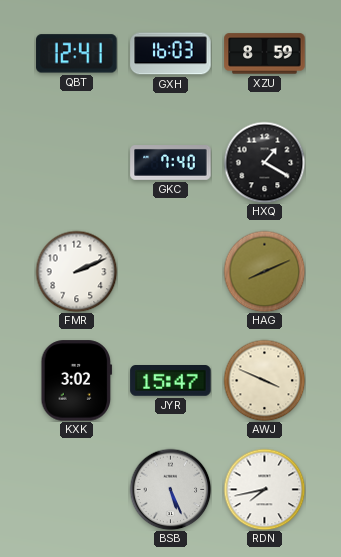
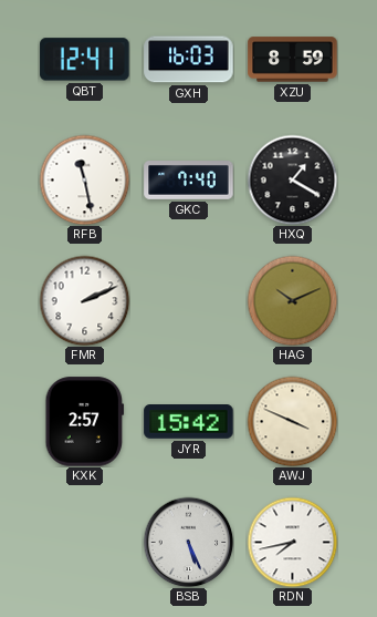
RFB: none -> 11:28 (84, 179)
HAG: 8:11 -> 10:11 (292, 300)
KXK: 3:02 -> 2:57 (85, 422)
JYR: 15:47 -> 15:42 (189, 422)
